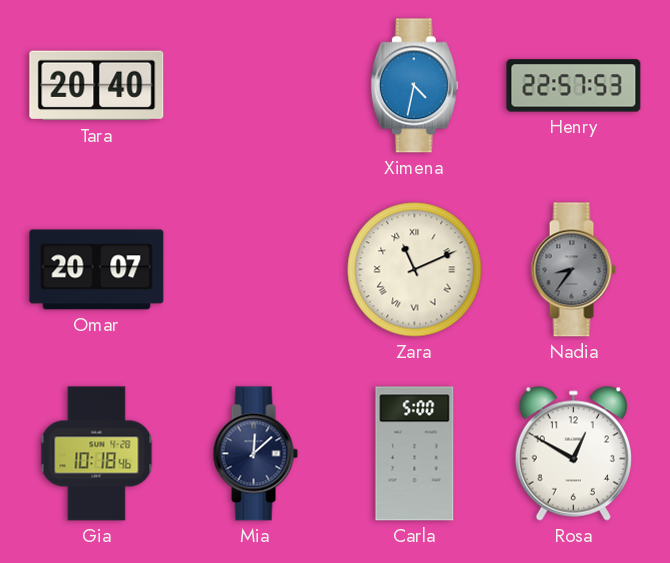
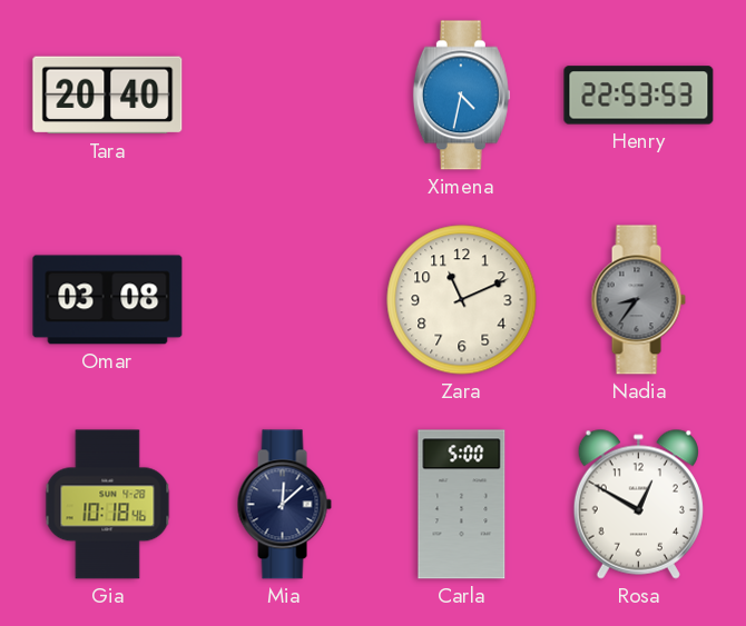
Henry: 22:57 -> 22:53 (639, 96)
Omar: 20:07 -> 03:08 (108, 300)
Zara numerals: Roman -> Arabic (462, 300)
